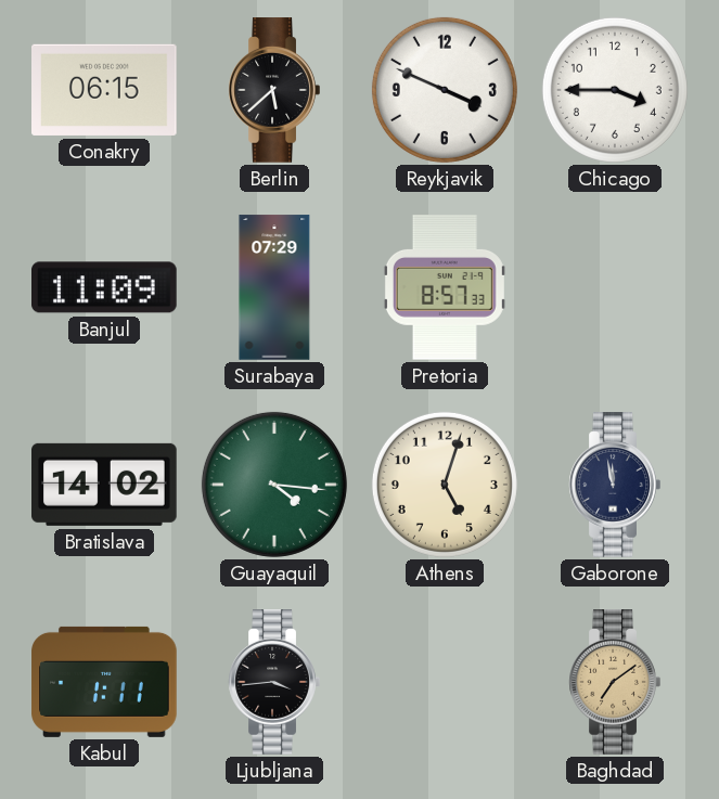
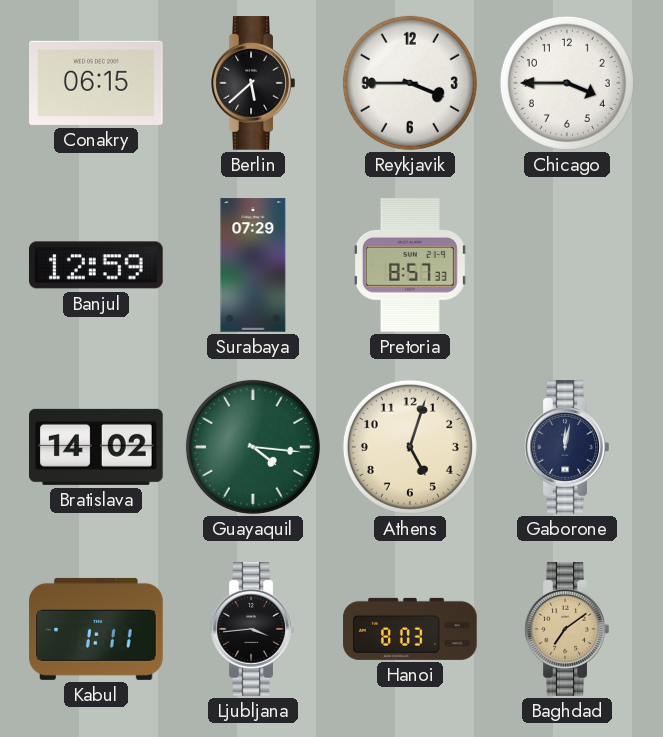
Reykjavik: 3:49 -> 3:45 (410, 83)
Banjul: 11:09 -> 12:59 (97, 265)
Gaborone: 11:58 -> 12:02 (567, 447)
Hanoi: none -> 8:03 (410, 629)
